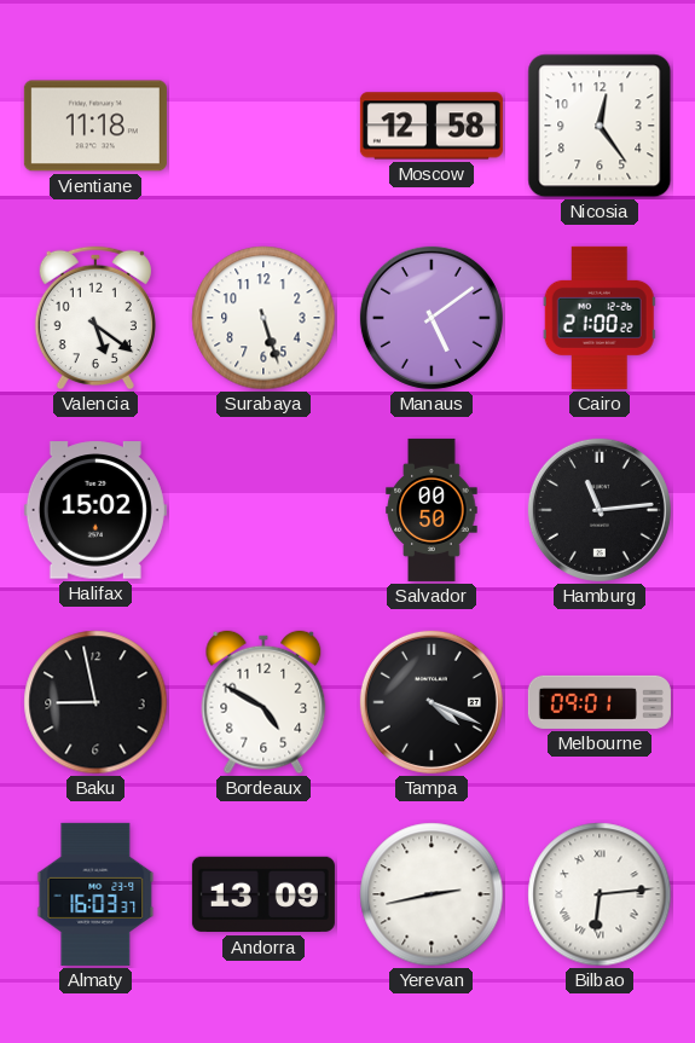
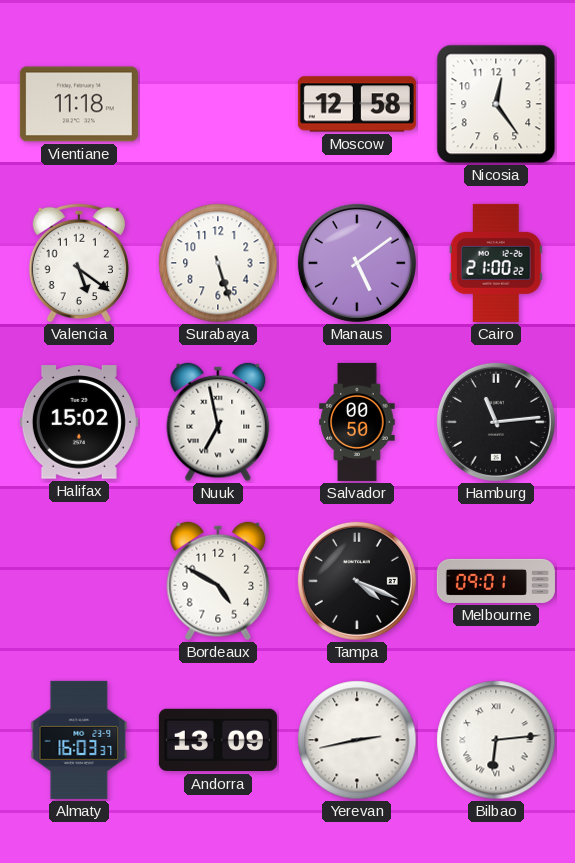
Nuuk: none -> 6:58 (218, 422)
Baku: 8:58 -> none (95, 702)
